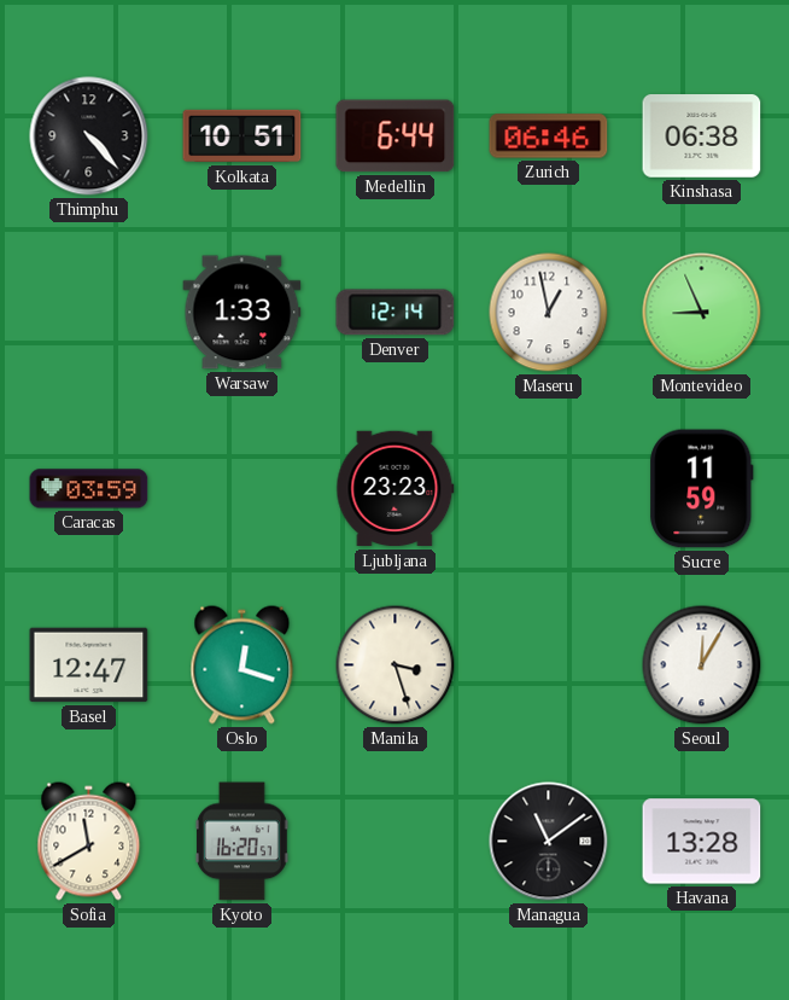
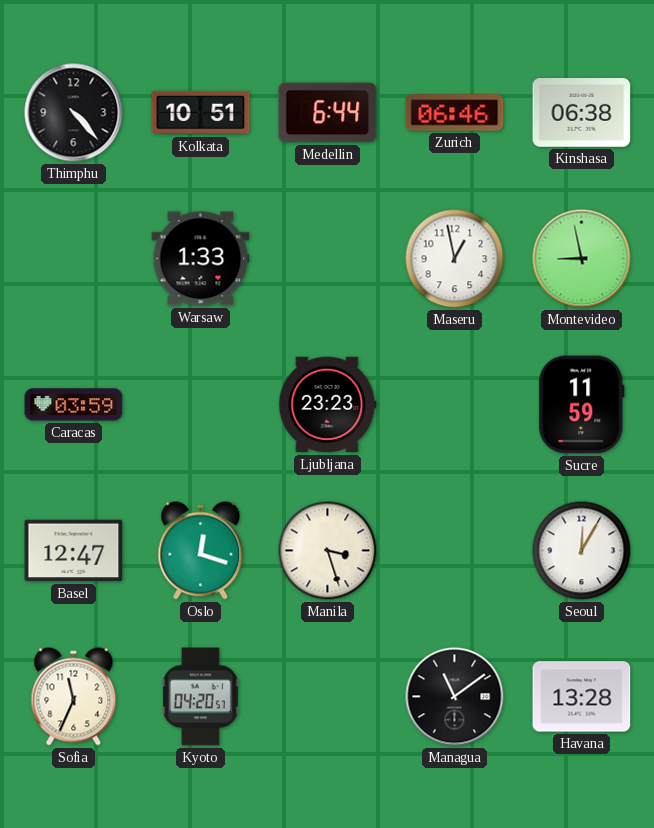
Denver: 12:14 -> none (396, 313)
Montevideo: 8:56 -> 8:58 (582, 259)
Sofia: 11:40 -> 11:34 (74, 697)
Kyoto: 16:20 -> 04:20 (201, 697)
